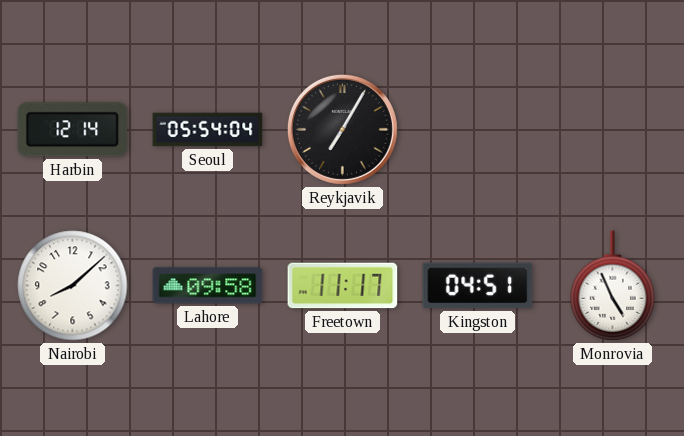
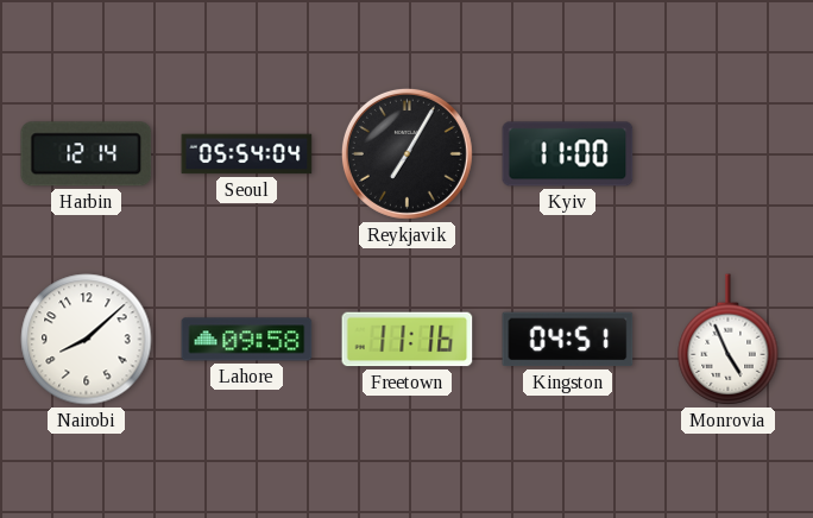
Kyiv: none -> 11:00 (568, 154)
Freetown: 11:17 -> 11:16 (408, 340)
